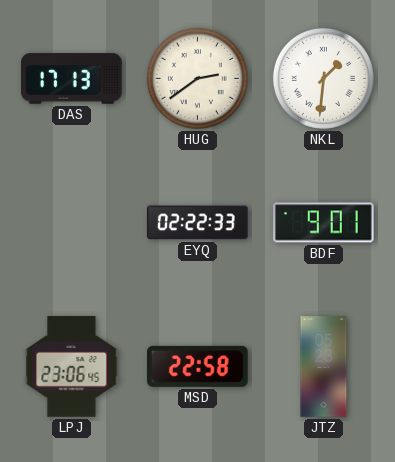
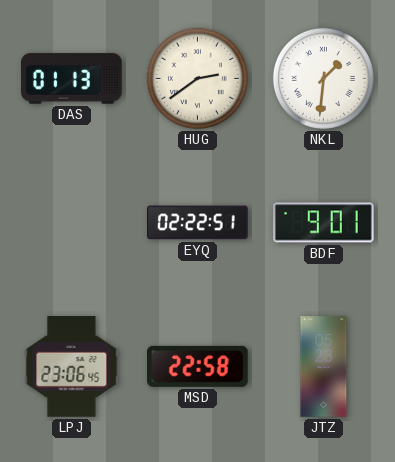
DAS: 17:13 -> 01:13 (72, 79)
EYQ: 02:22:33 -> 02:22:51 (198, 223)
